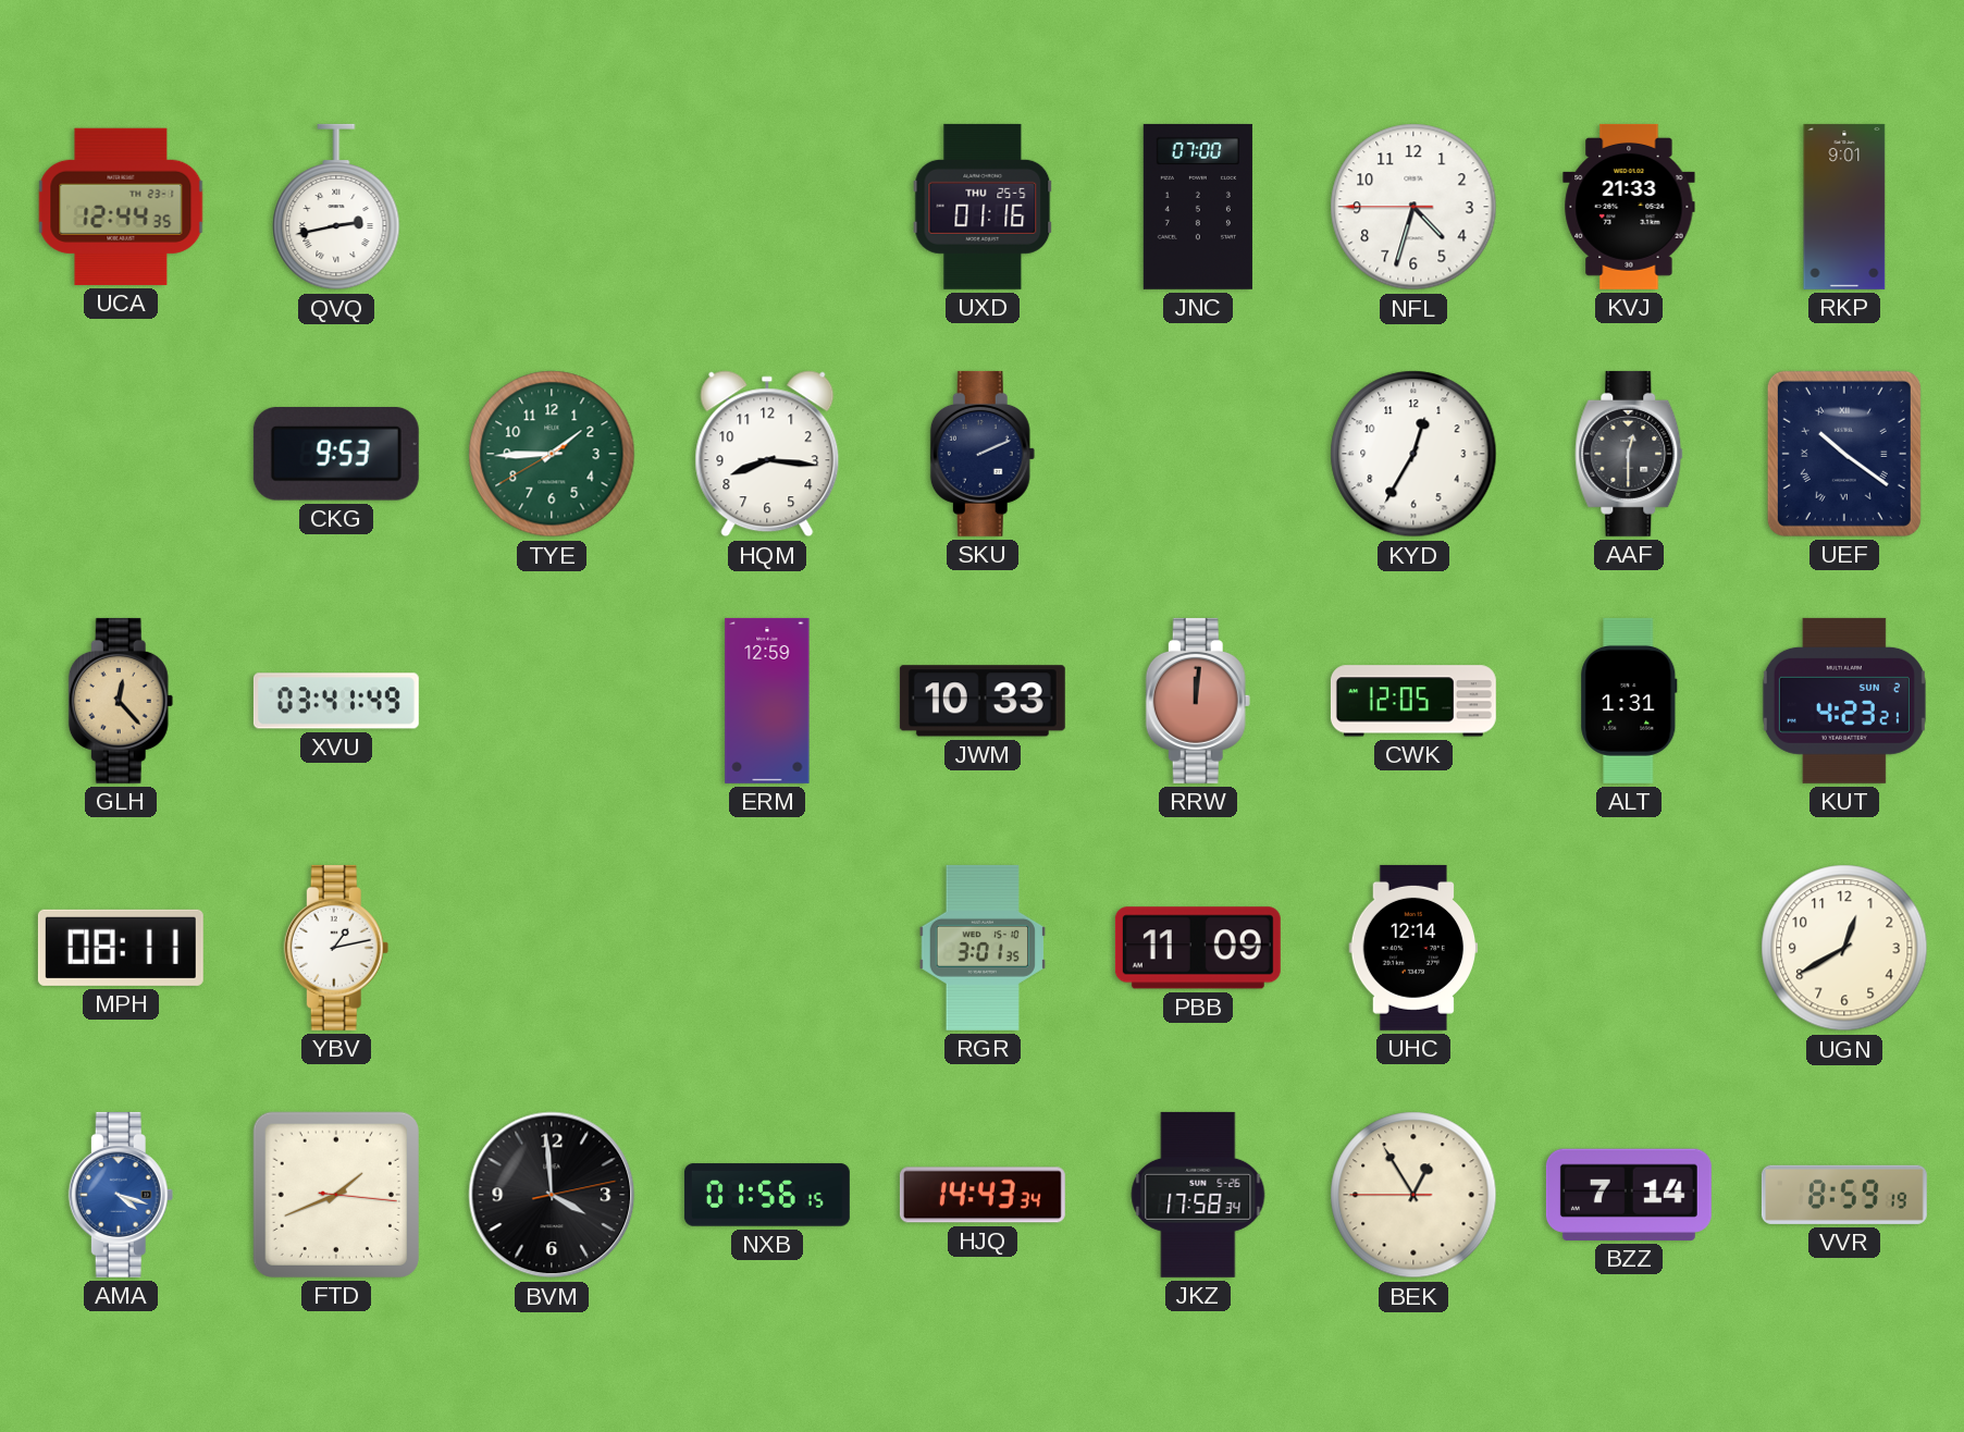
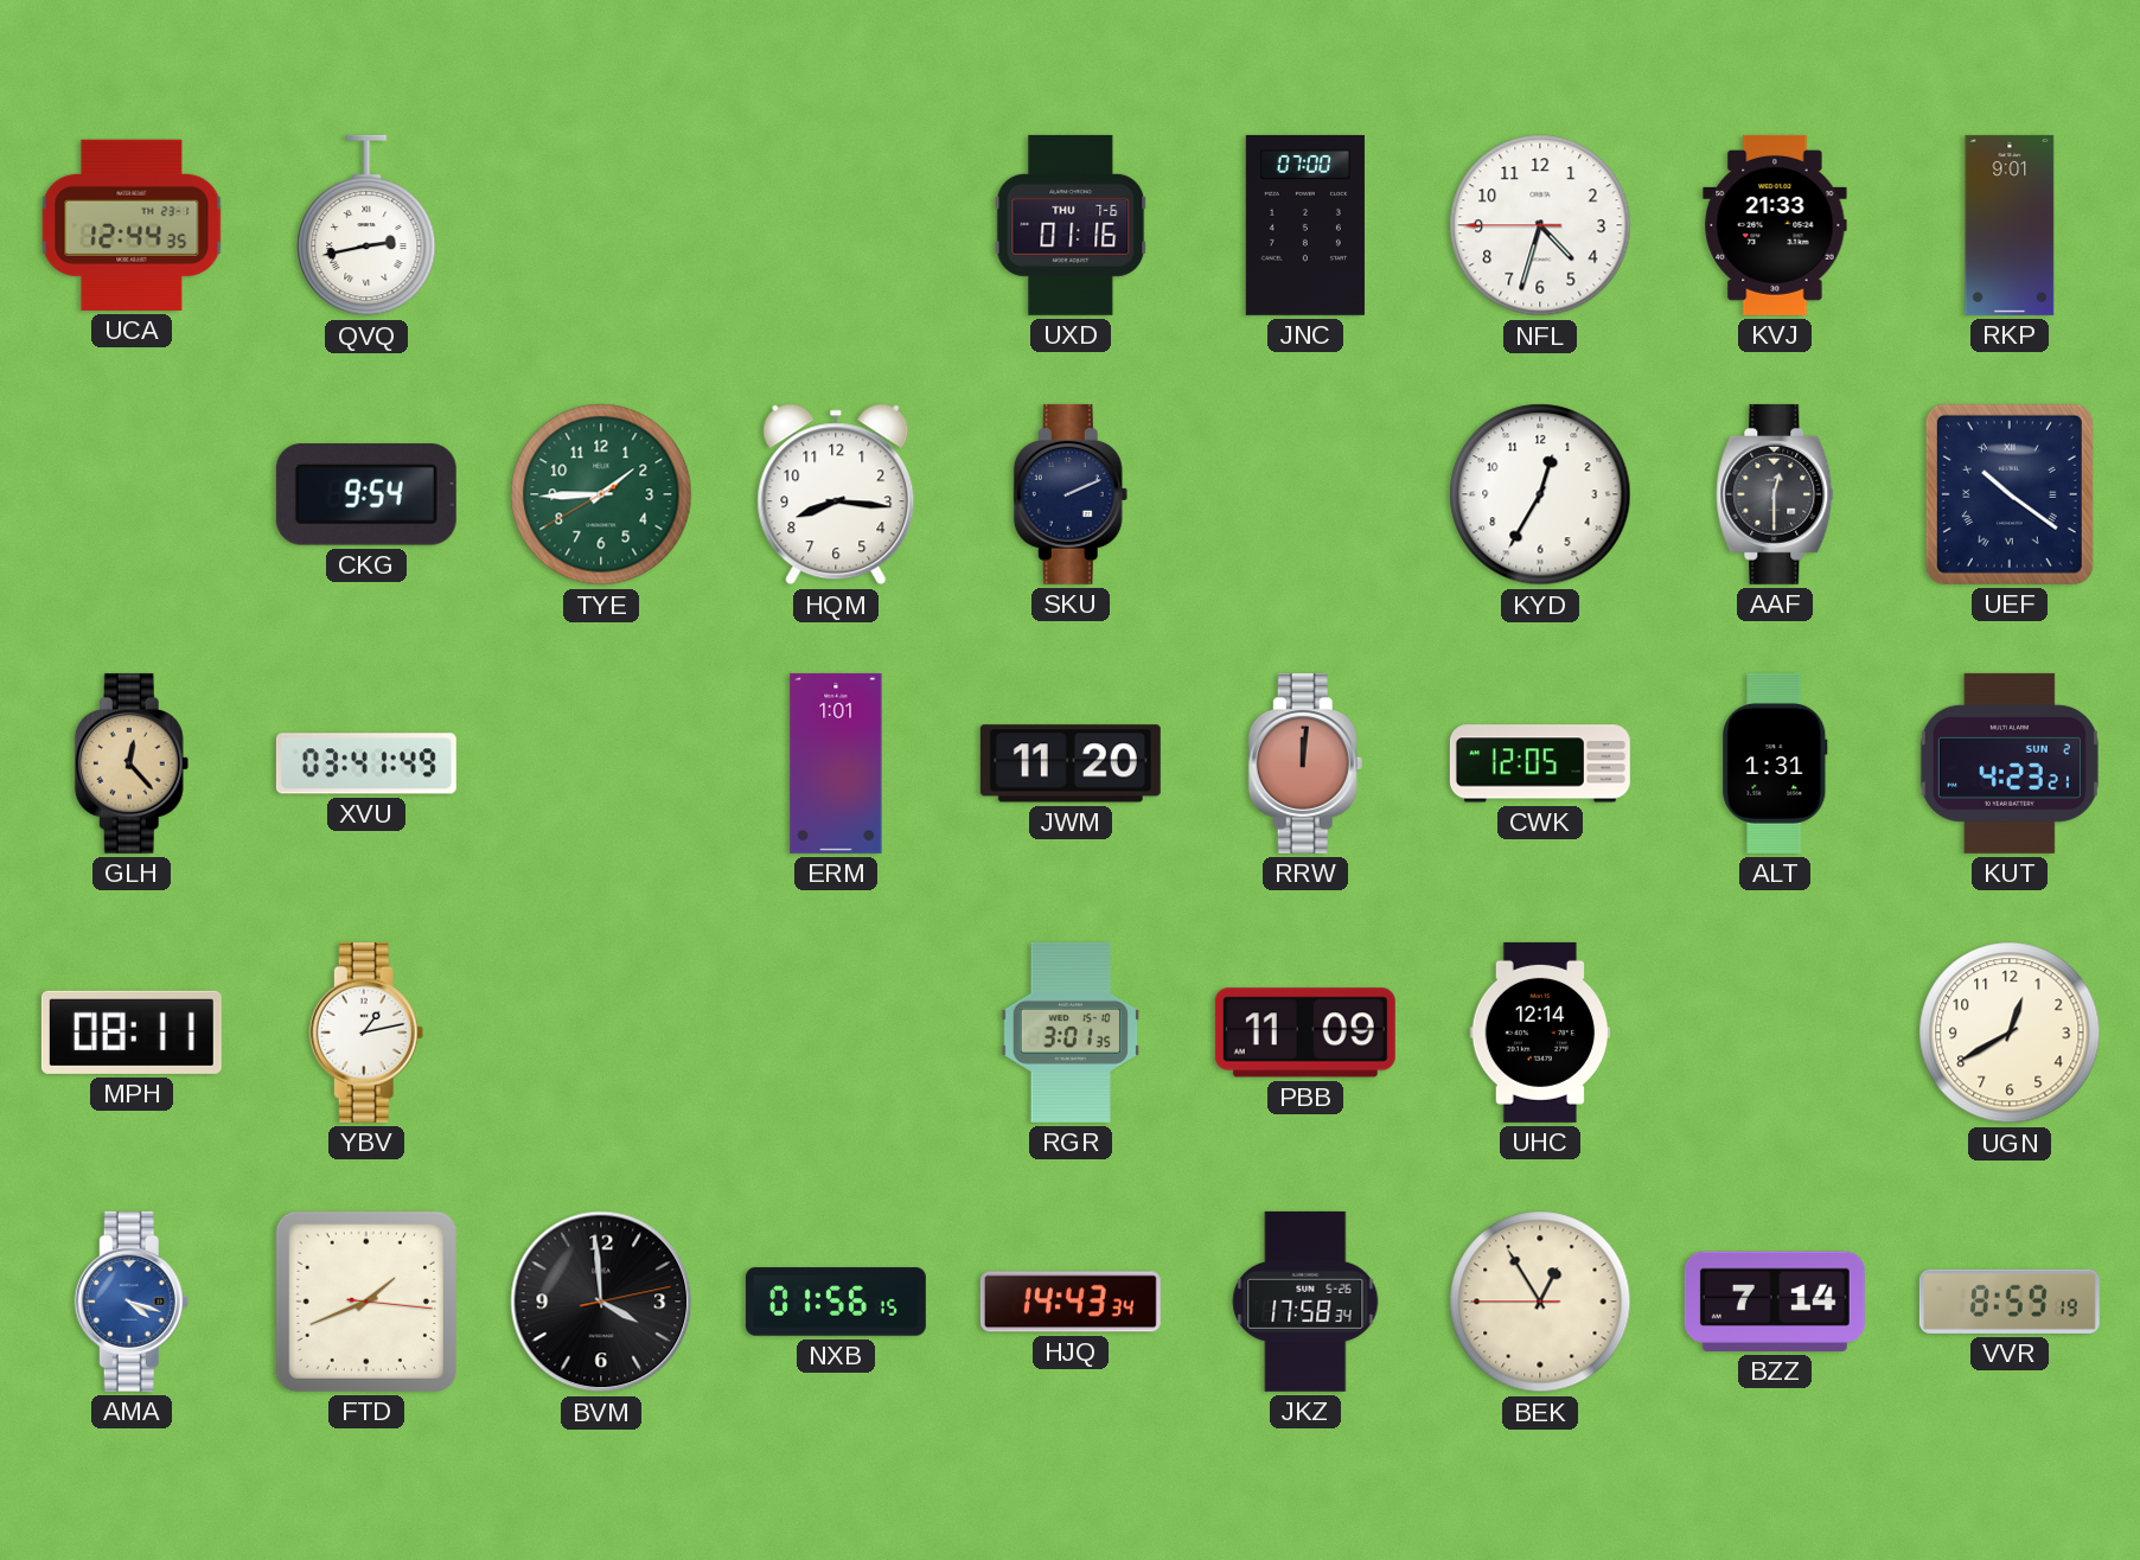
UXD date: THU 25-5 -> THU 7-6 (1071, 225)
CKG: 9:53 -> 9:54 (366, 496)
ERM: 12:59 -> 1:01 (836, 763)
JWM: 10:33 -> 11:20 (1071, 763)
